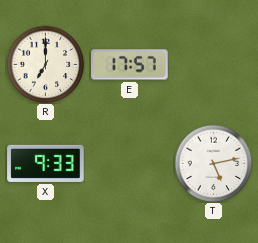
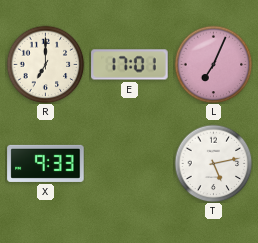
E: 17:57 -> 17:01 (130, 65)
L: none -> 7:04 (213, 64)
